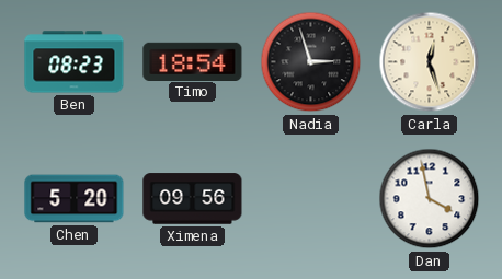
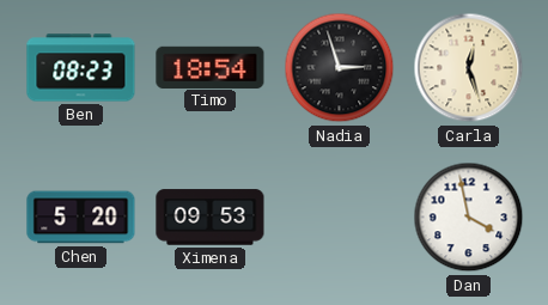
Ximena: 09:56 -> 09:53 (211, 218)
